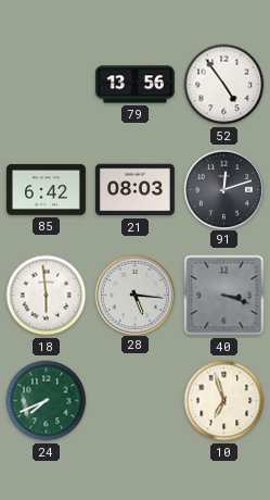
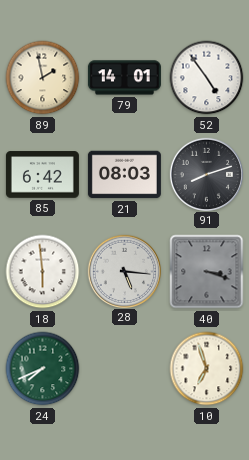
89: none -> 1:58 (43, 78)
79: 13:56 -> 14:01 (124, 78)
91: 12:12 -> 8:12 (206, 174)
